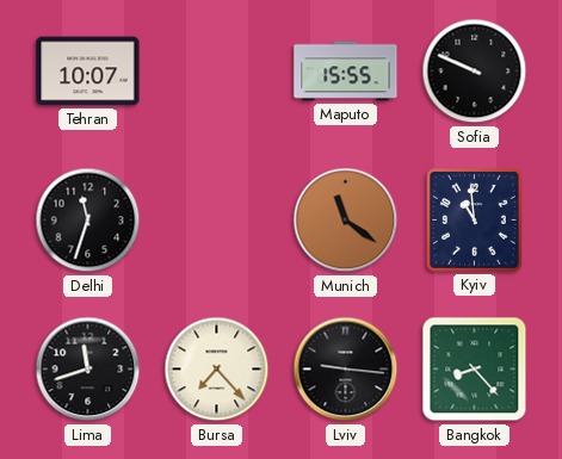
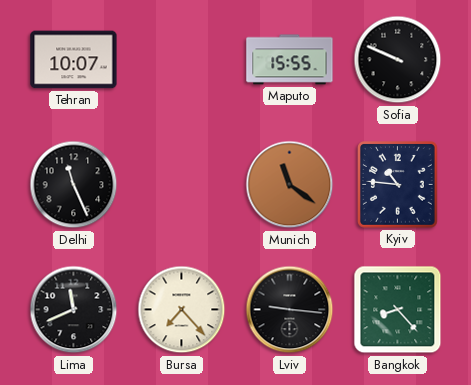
Delhi: 11:33 -> 11:26 (74, 185)
Kyiv: 10:59 -> 10:46 (398, 185)
Lima: 11:42 -> 11:41 (74, 310)
